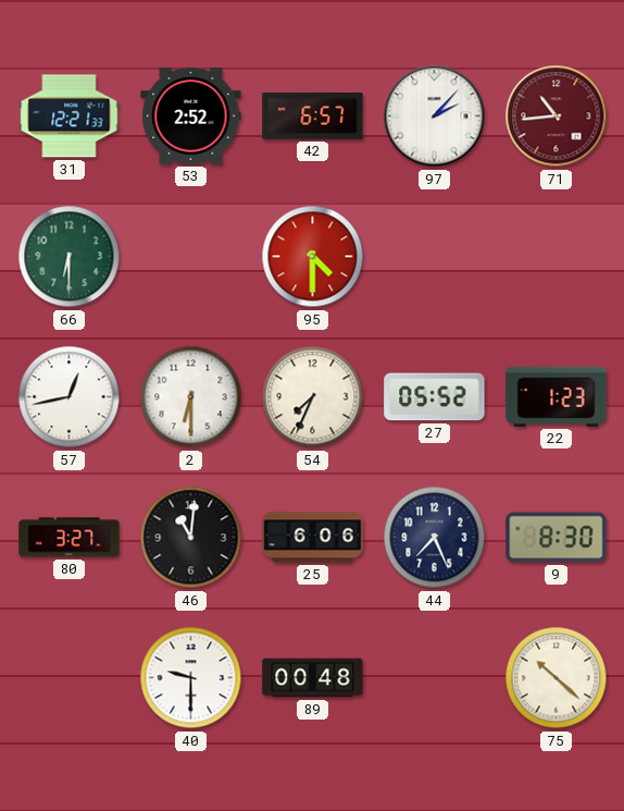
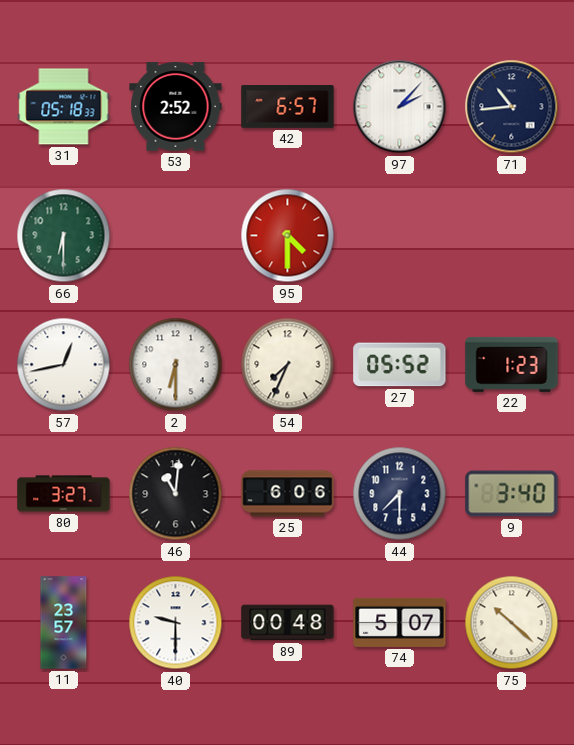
31: 12:21 -> 05:18 (64, 107)
71 dial: burgundy -> navy (512, 107)
44: 7:26 -> 7:30 (400, 494)
9: 8:30 -> 3:40 (512, 494)
11: none -> 23:57 (64, 623)
74: none -> 5:07 (400, 622)
